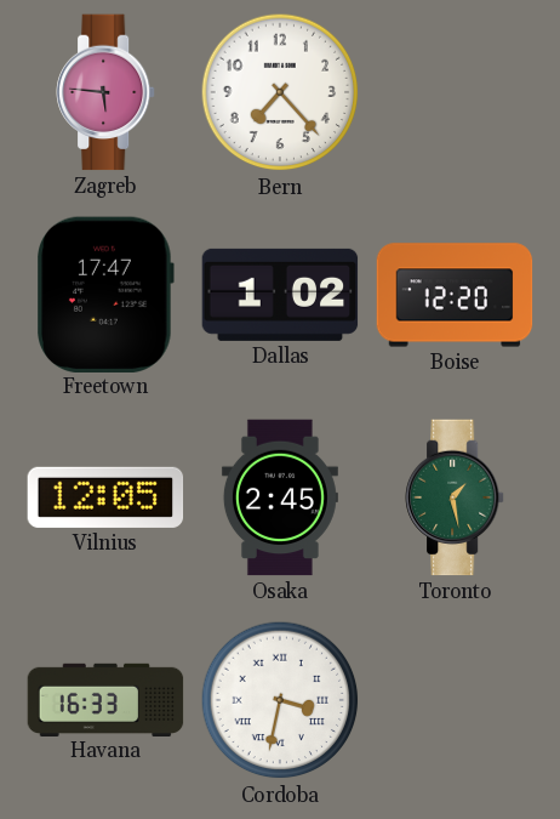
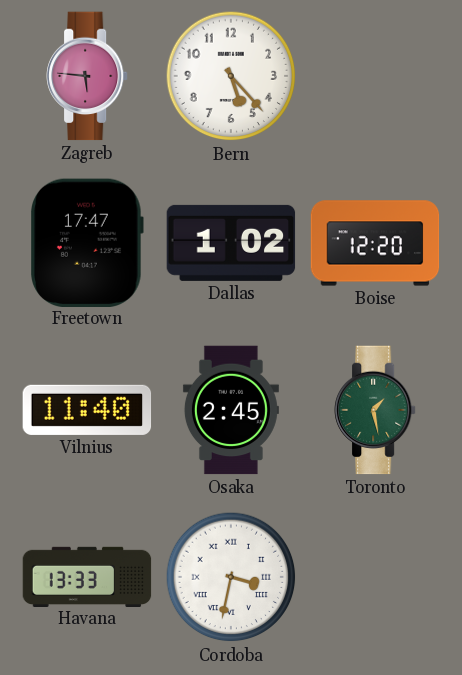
Bern: 7:23 -> 5:23 (231, 76)
Vilnius: 12:05 -> 11:40 (87, 410)
Havana: 16:33 -> 13:33 (87, 576)
